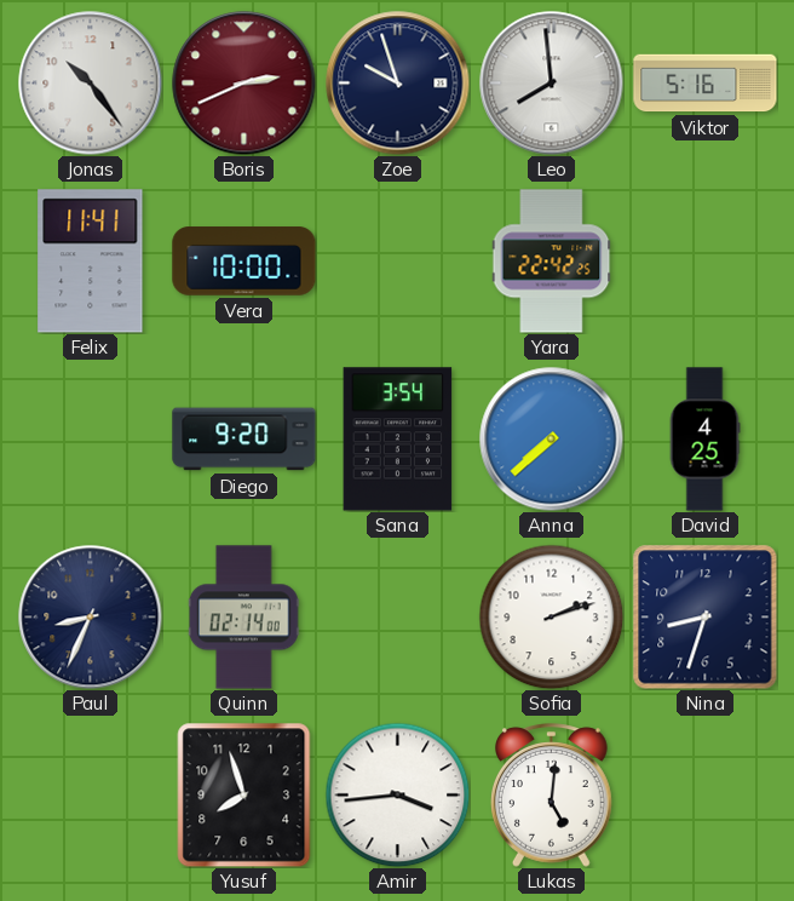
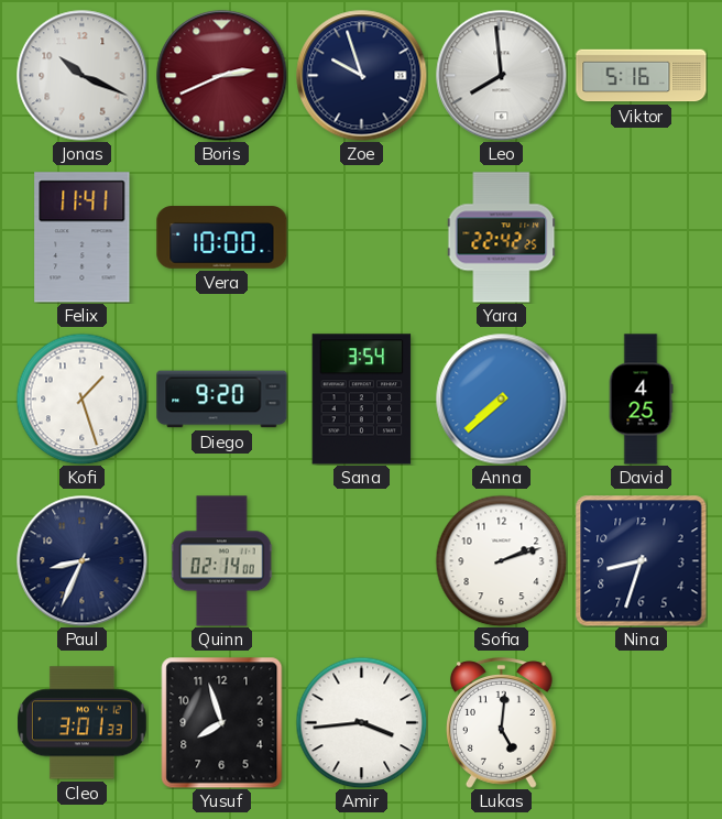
Jonas: 10:24 -> 10:19 (83, 76)
Kofi: none -> 1:27 (81, 398)
Cleo: none -> 3:01 (83, 723)
